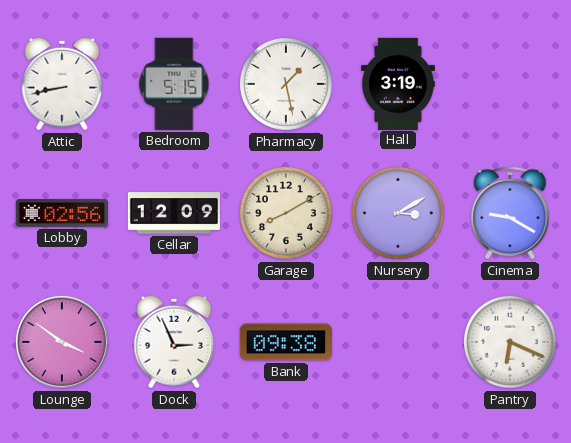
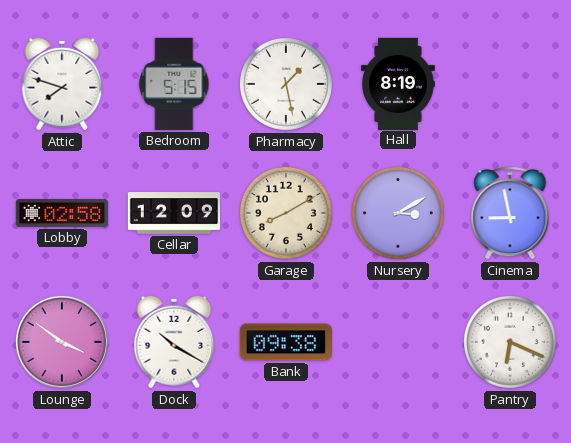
Attic: 8:43 -> 7:48 (62, 84)
Hall: 3:19 -> 8:19 (399, 83)
Lobby: 02:56 -> 02:58 (62, 213)
Cinema: 9:20 -> 8:58 (510, 213)
Dock: 2:56 -> 10:20 (174, 342)
